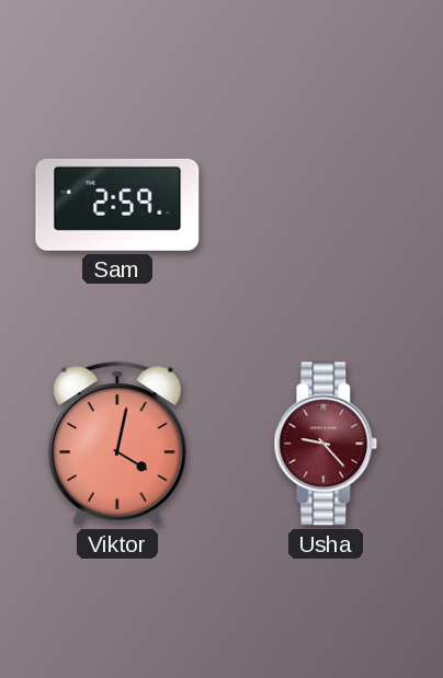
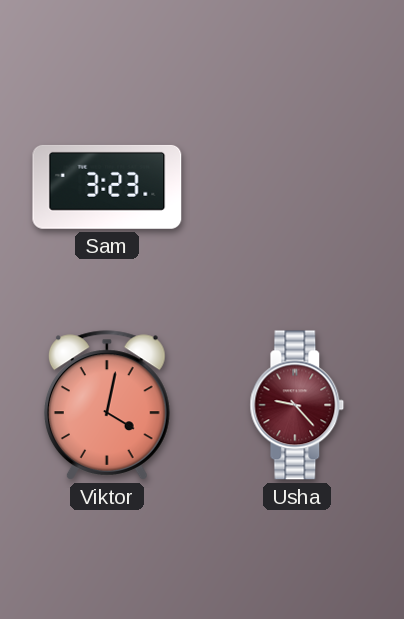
Sam: 2:59 -> 3:23 (107, 187)
